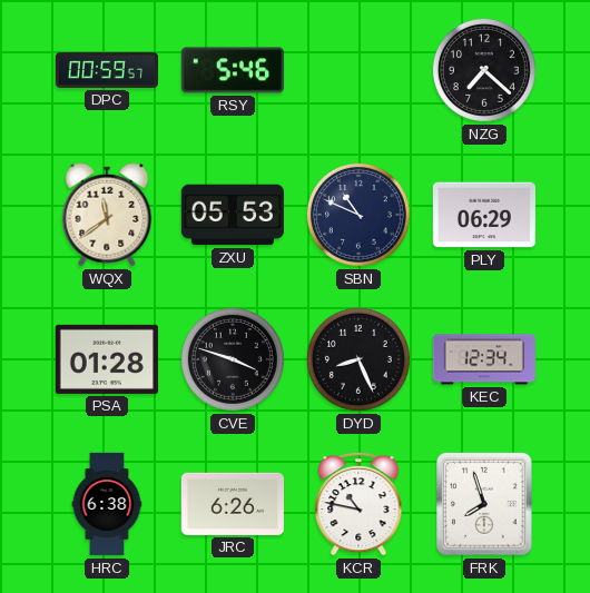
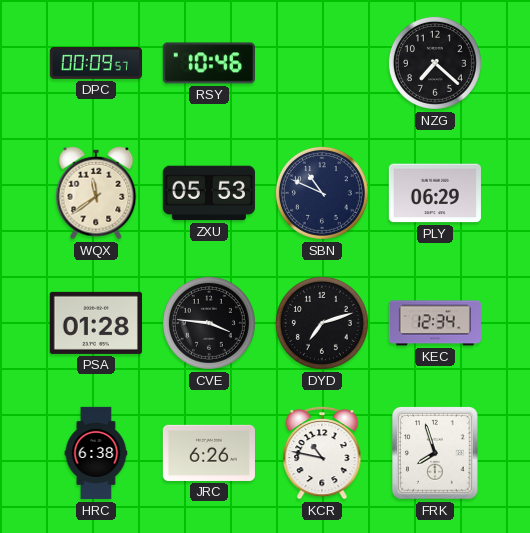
DPC: 00:59 -> 00:09 (95, 63)
RSY: 5:46 -> 10:46 (209, 63)
CVE: 3:48 -> 3:46 (209, 323)
DYD: 8:26 -> 7:12 (322, 323)
